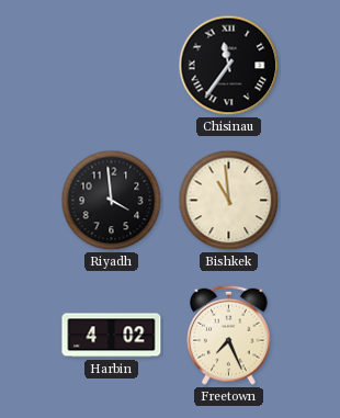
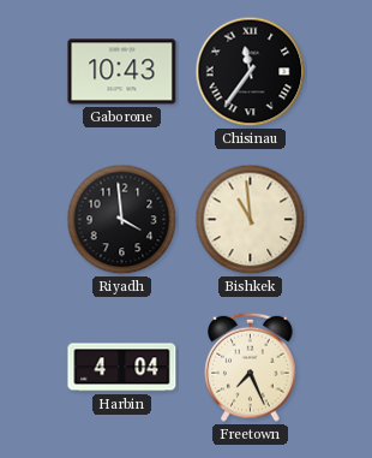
Gaborone: none -> 10:43 (122, 72)
Harbin: 4:02 -> 4:04 (122, 368)
